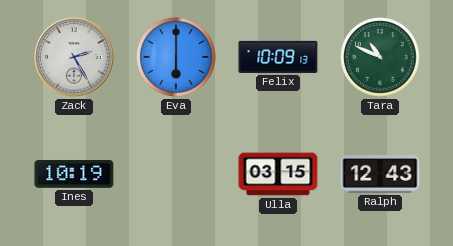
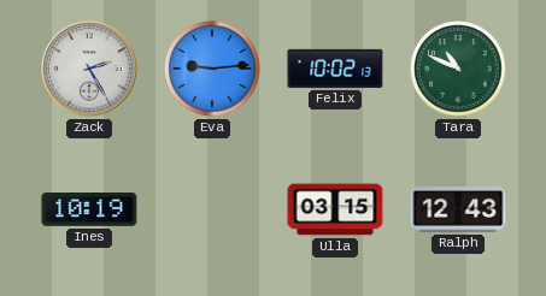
Eva: 6:00 -> 9:14 (212, 69)
Felix: 10:09 -> 10:02 (335, 69)
